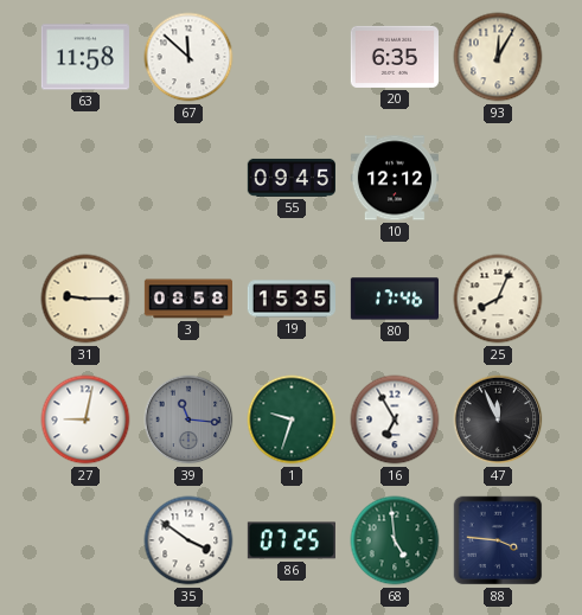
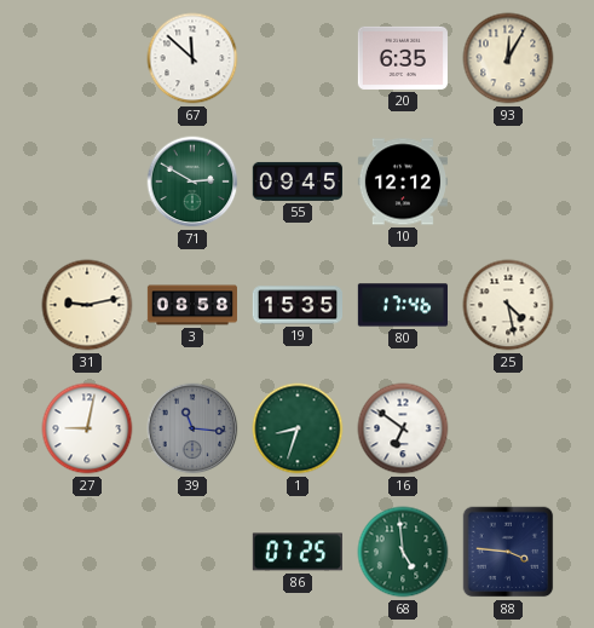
63: 11:58 -> none (85, 57)
71: none -> 2:50 (192, 182)
31: 9:15 -> 9:13 (87, 305)
25: 8:04 -> 4:28 (508, 305)
1: 9:33 -> 8:33 (298, 428)
16: 6:55 -> 6:51 (403, 428)
47: 11:56 -> none (498, 419)
35: 3:51 -> none (188, 540)
